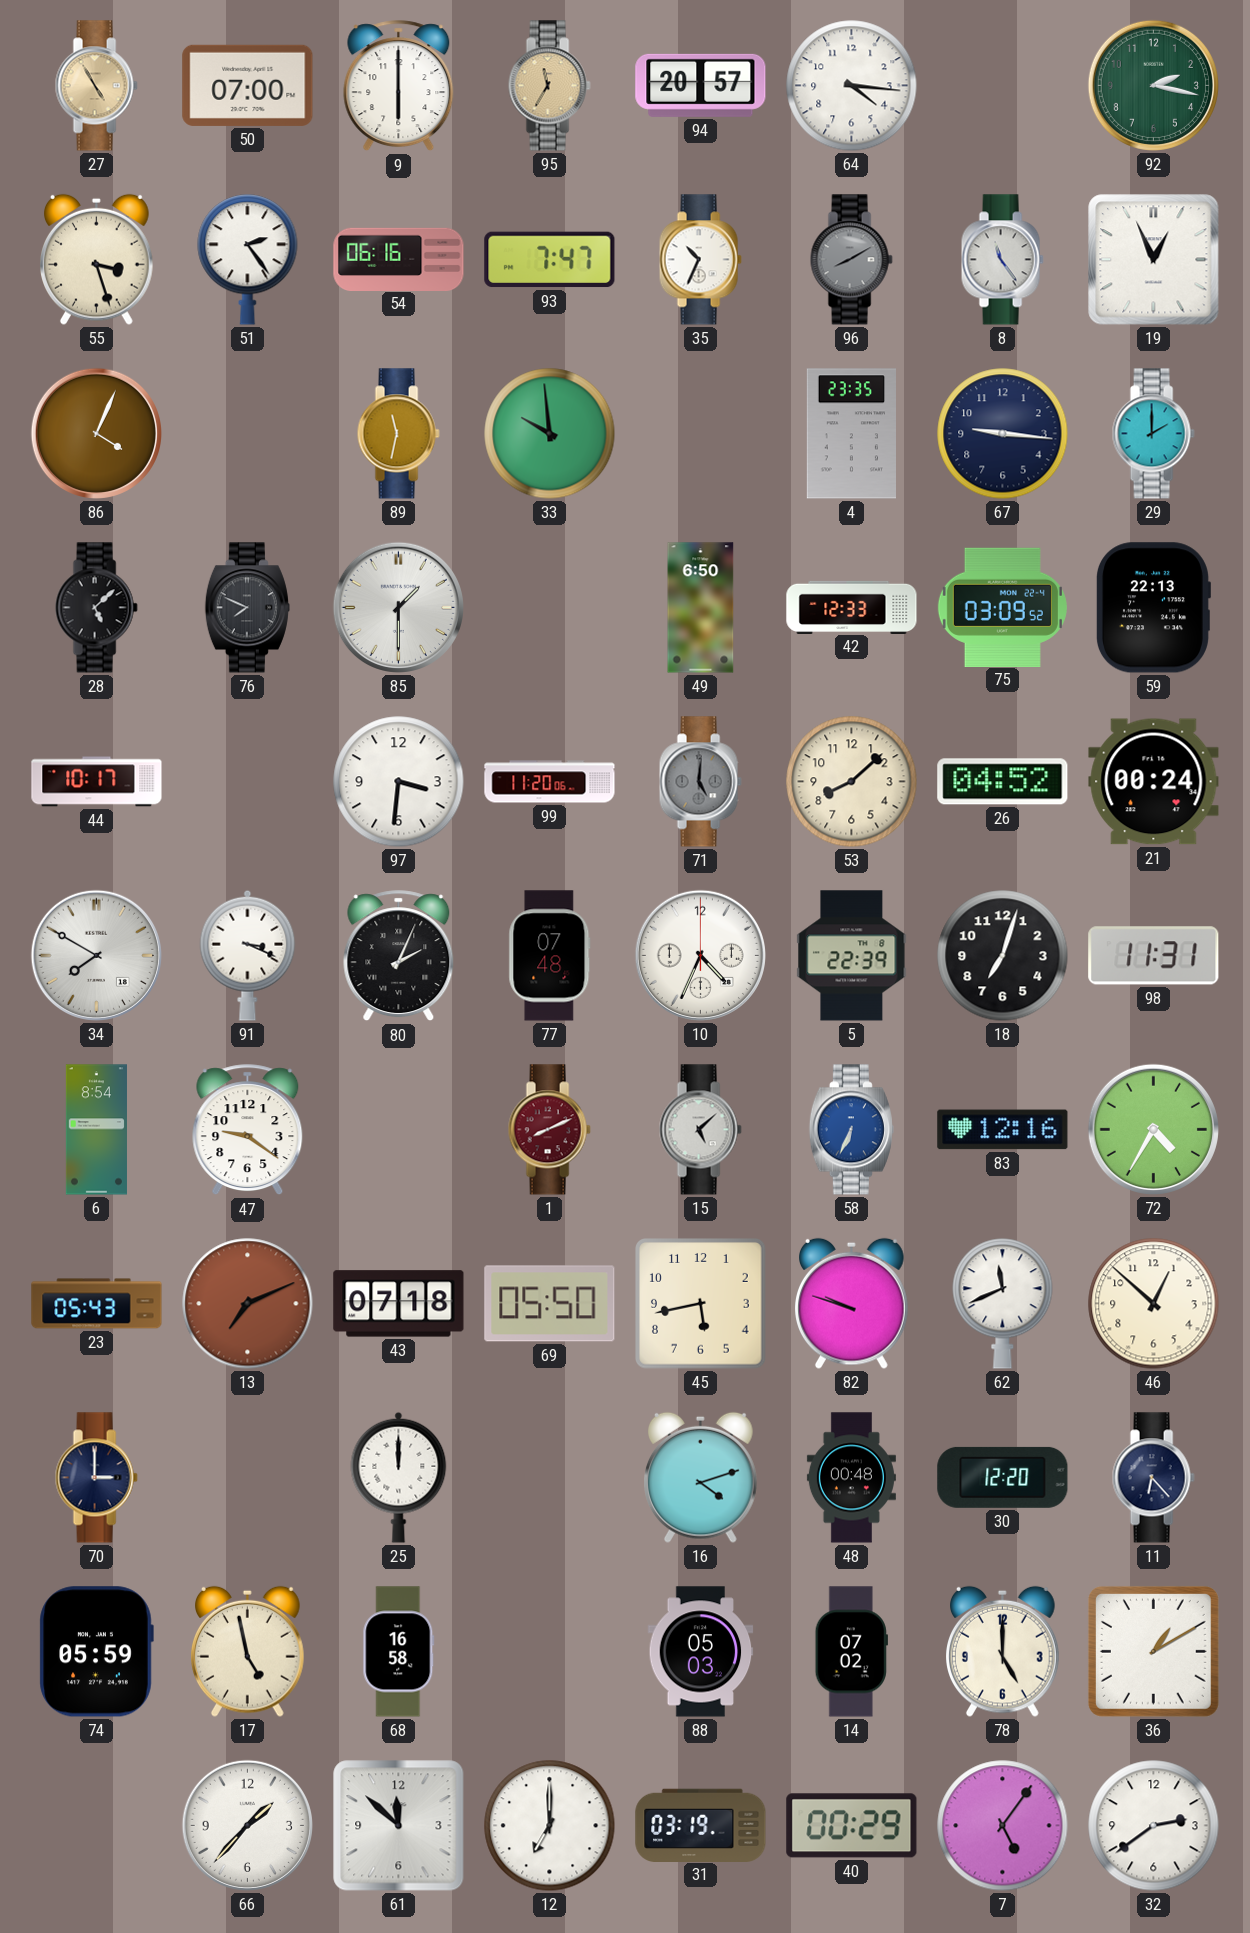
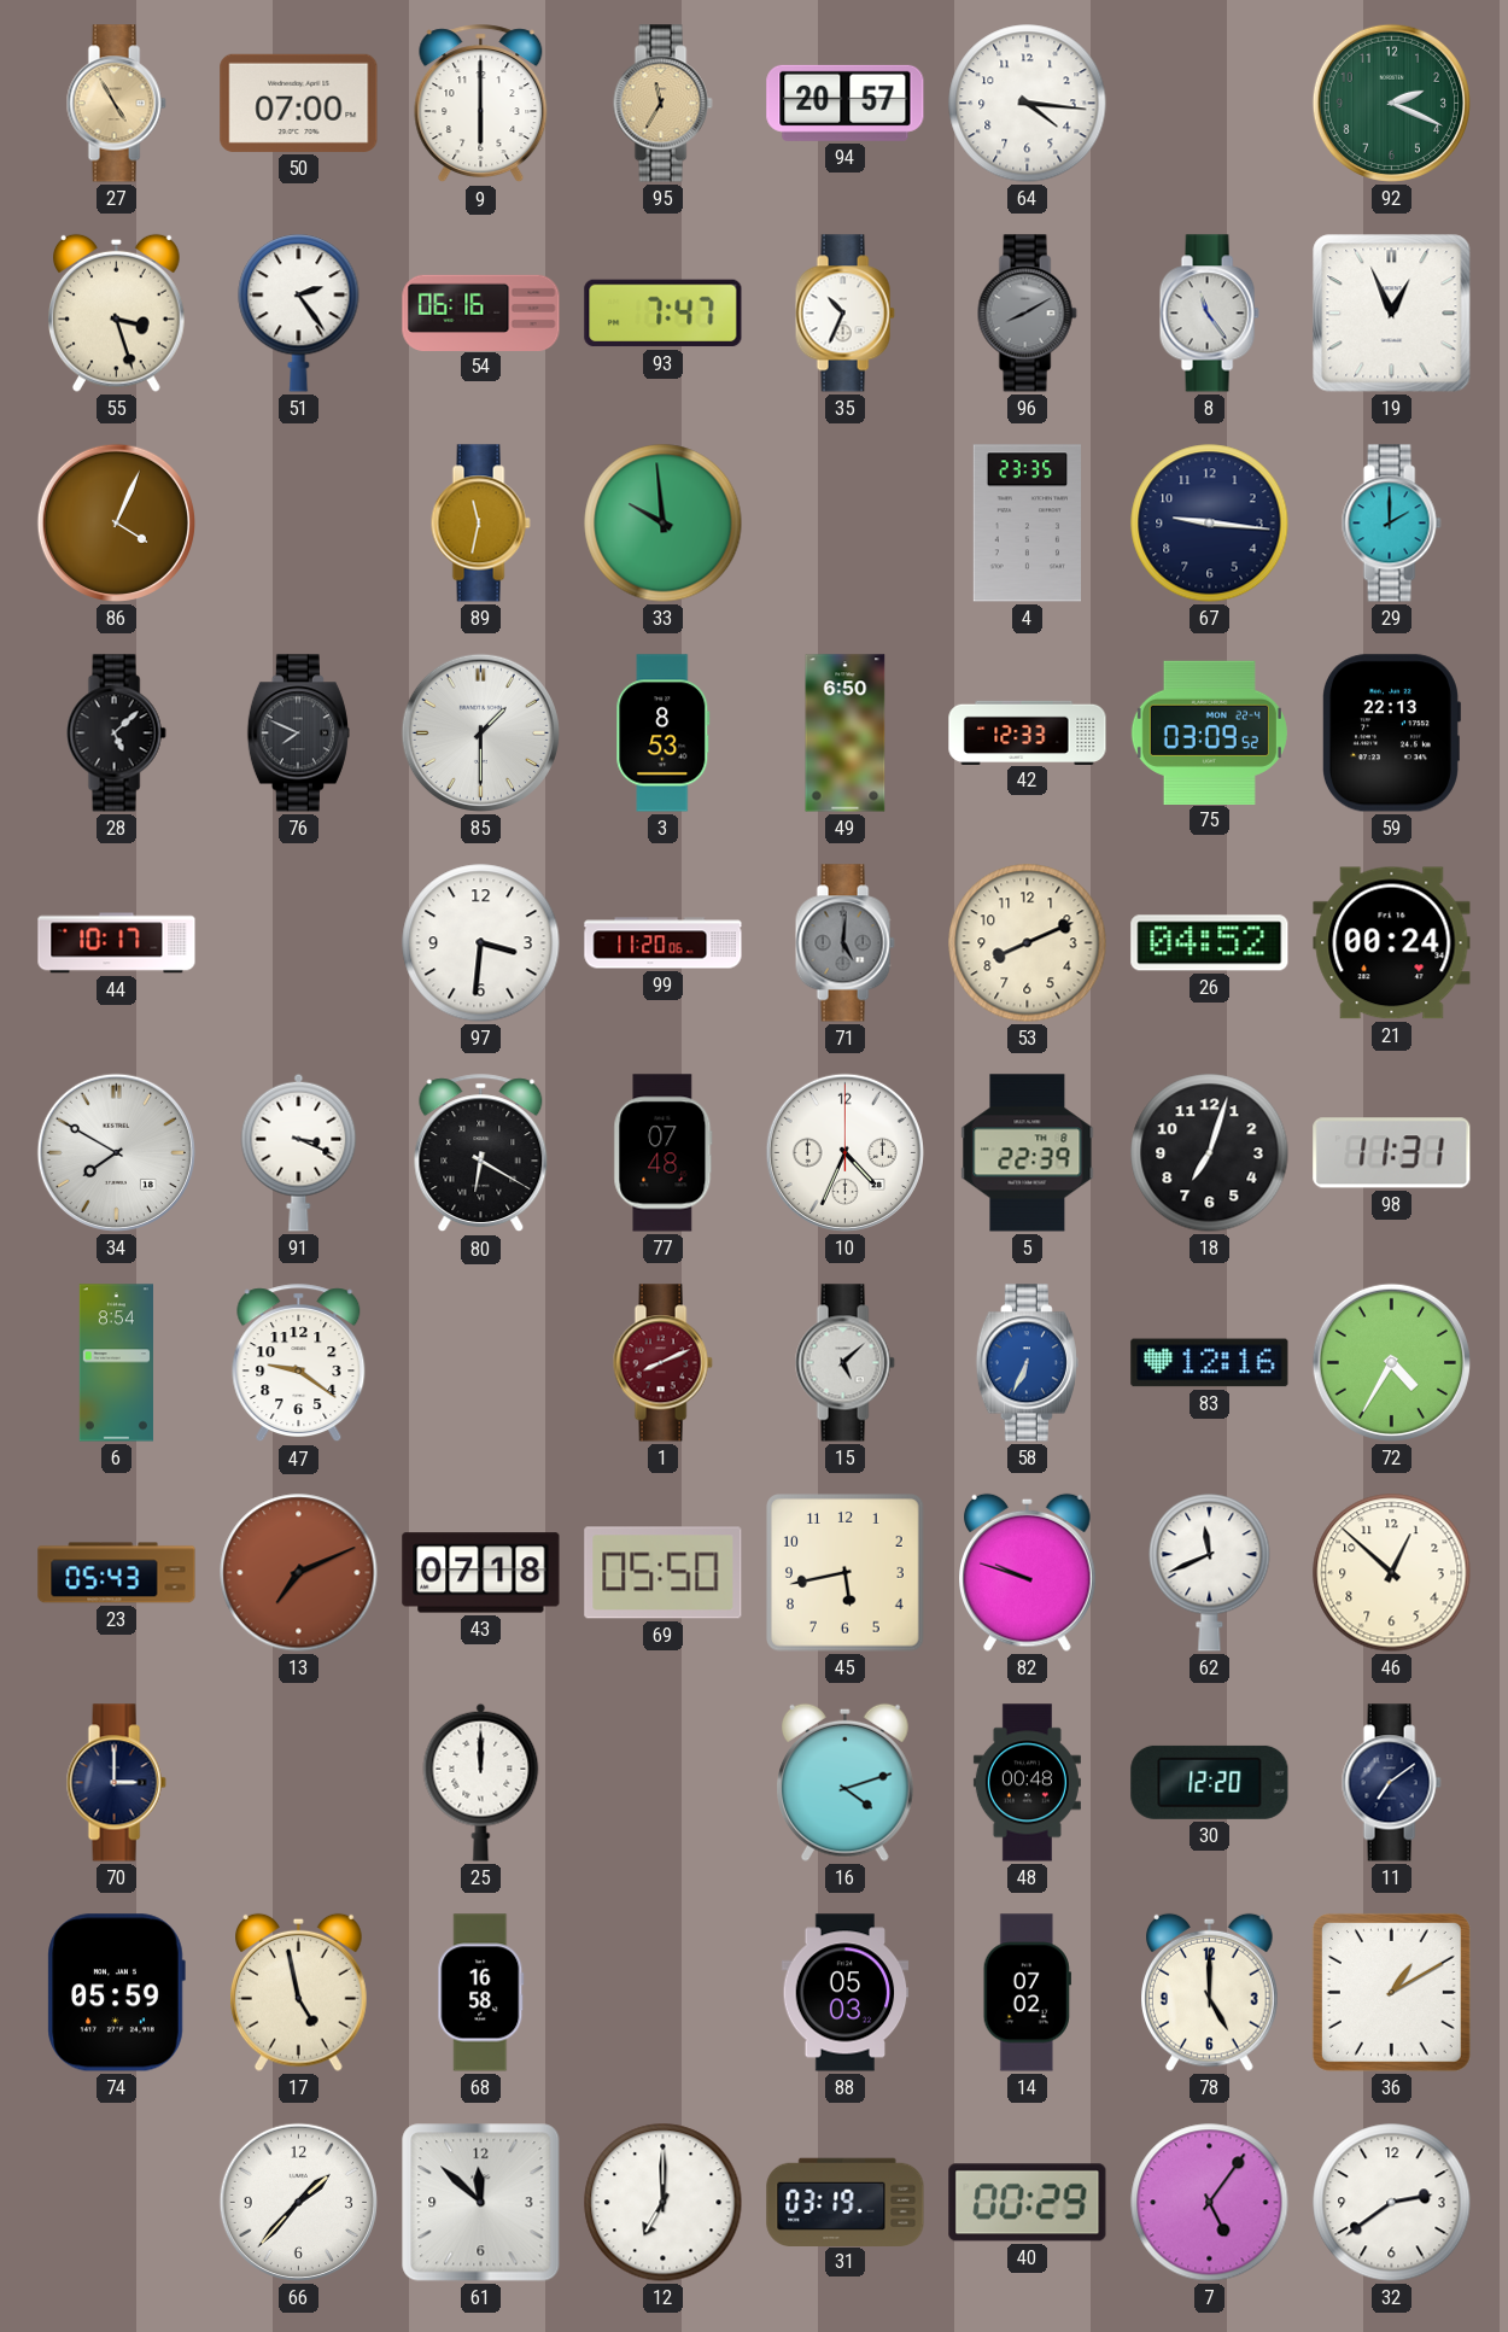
92: 2:17 -> 2:19 (1391, 103)
3: none -> 8:53 (664, 734)
53: 8:08 -> 8:11 (1028, 943)
80: 2:04 -> 6:20 (481, 1153)
11: 6:23 -> 7:09 (1391, 1783)
